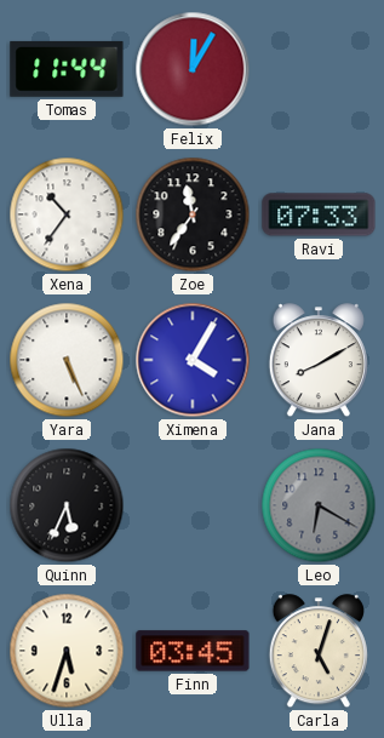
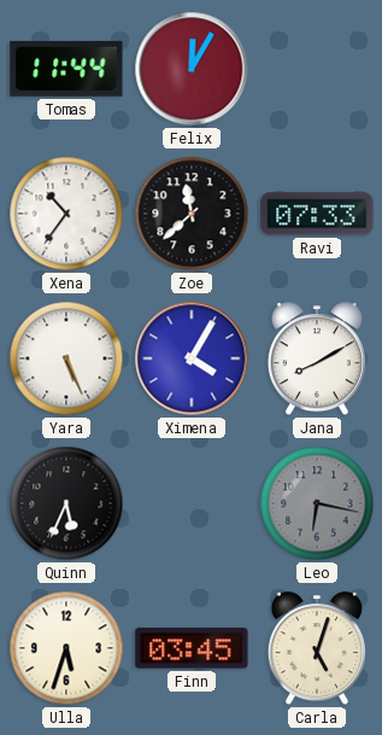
Zoe: 11:36 -> 11:38 (192, 214)
Leo: 6:20 -> 6:17 (317, 503)
